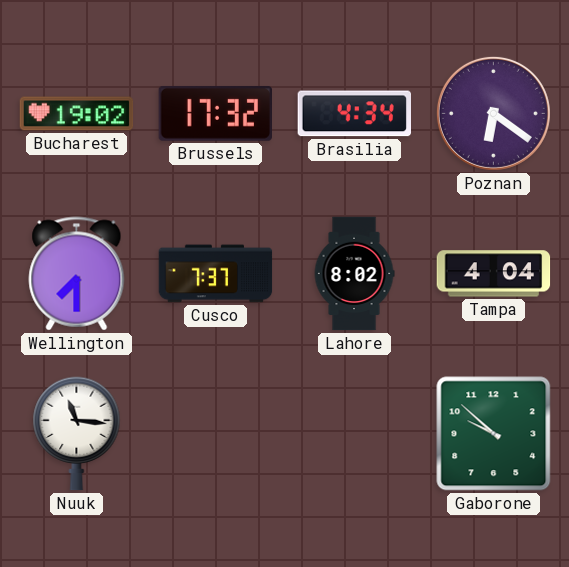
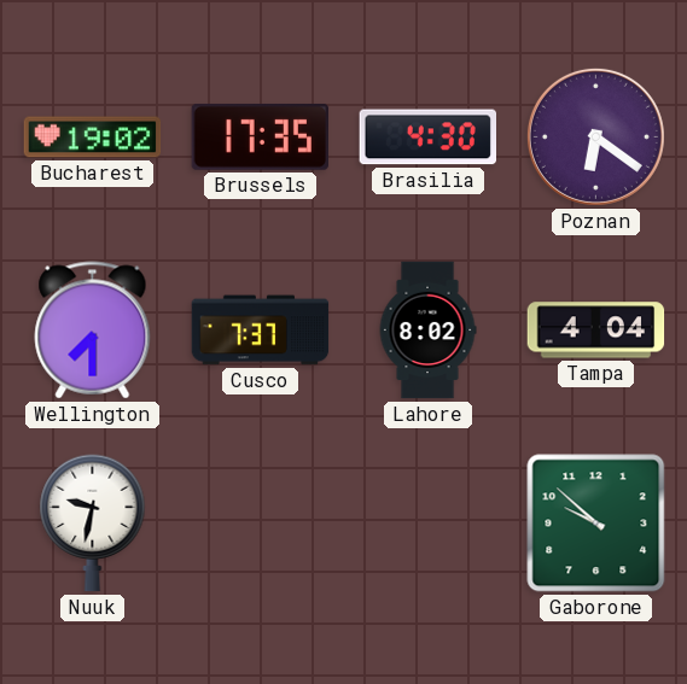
Brussels: 17:32 -> 17:35 (261, 136)
Brasilia: 4:34 -> 4:30 (427, 138)
Nuuk: 11:16 -> 9:32 (93, 524)
